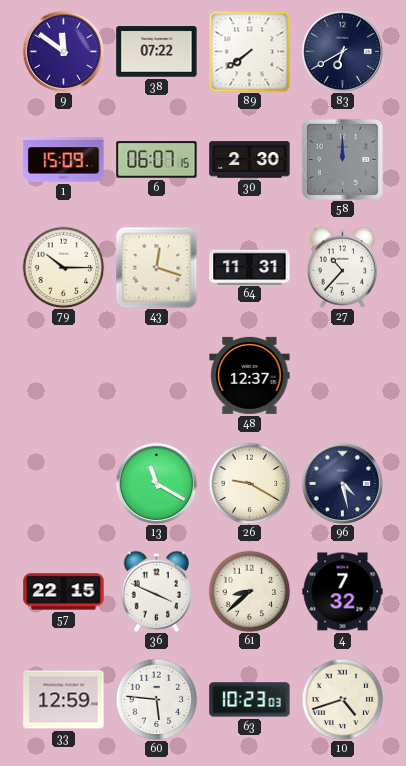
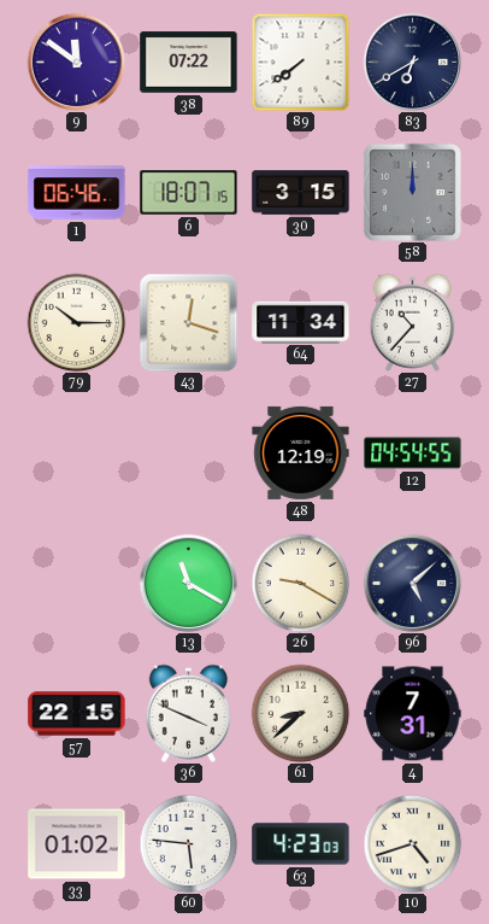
1: 15:09 -> 06:46 (77, 193)
6: 06:07 -> 18:07 (189, 193)
30: 2:30 -> 3:15 (301, 193)
64: 11:31 -> 11:34 (301, 322)
48: 12:37 -> 12:19 (301, 452)
12: none -> 04:54 (413, 454)
96: 4:28 -> 5:08 (412, 583)
4: 7:32 -> 7:31 (413, 714)
33: 12:59 -> 01:02 (77, 844)
63: 10:23 -> 4:23 (301, 844)
